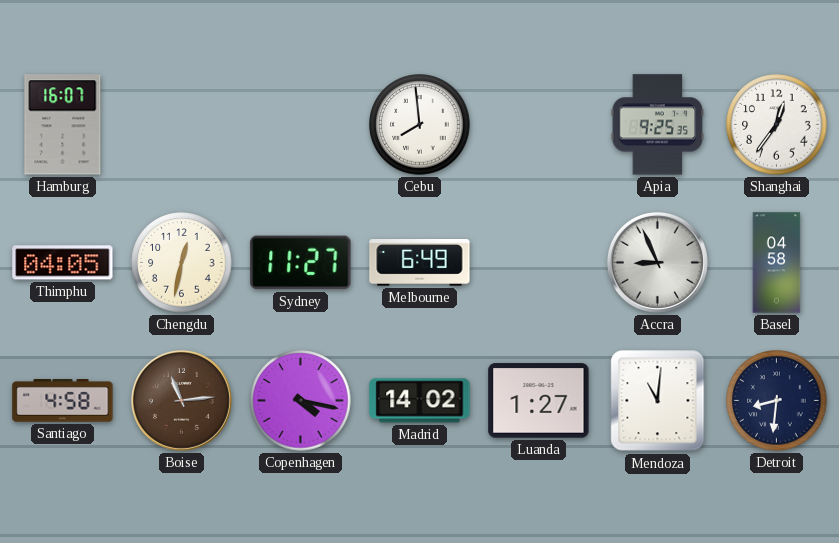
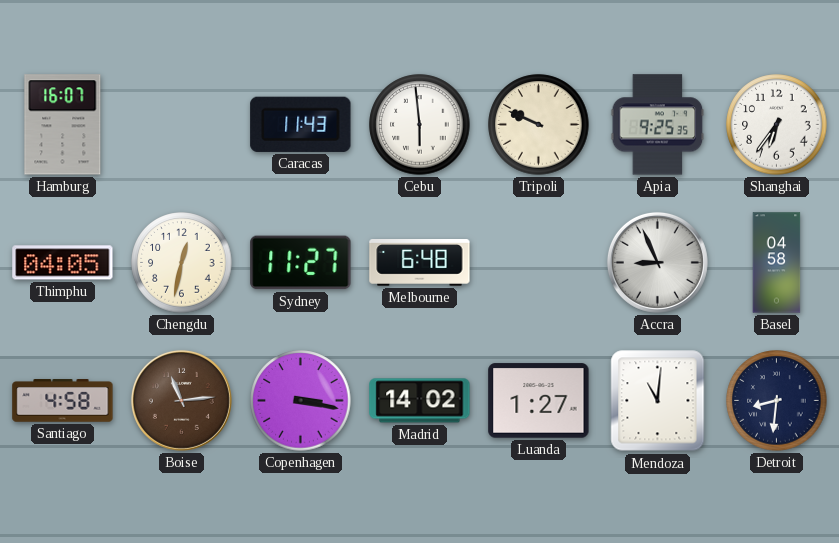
Caracas: none -> 11:43 (301, 124)
Cebu: 7:59 -> 5:59 (420, 125)
Tripoli: none -> 9:49 (539, 125)
Shanghai: 12:36 -> 6:36 (777, 125)
Melbourne: 6:49 -> 6:48 (420, 263)
Copenhagen: 4:17 -> 3:17 (301, 401)
